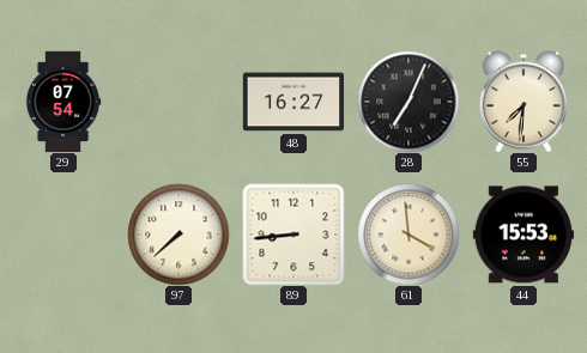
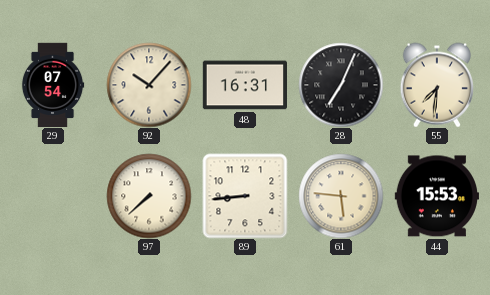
92: none -> 10:07 (149, 85)
48: 16:27 -> 16:31 (244, 85)
61: 3:59 -> 5:46 (341, 196)
